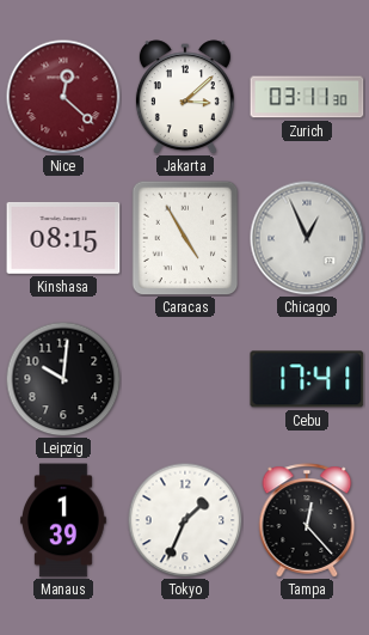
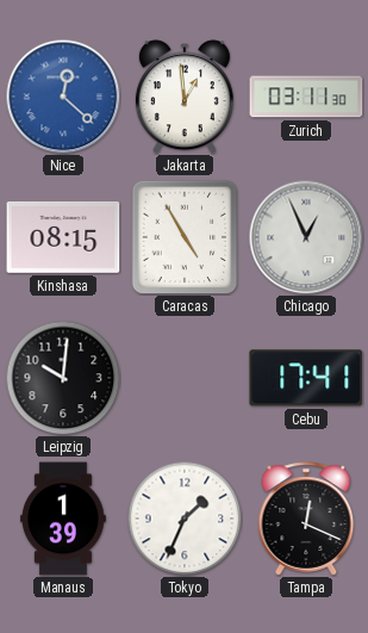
Nice dial: burgundy -> blue (63, 97)
Jakarta: 3:08 -> 12:59 (185, 97)
Tampa: 12:23 -> 12:19 (306, 519)
